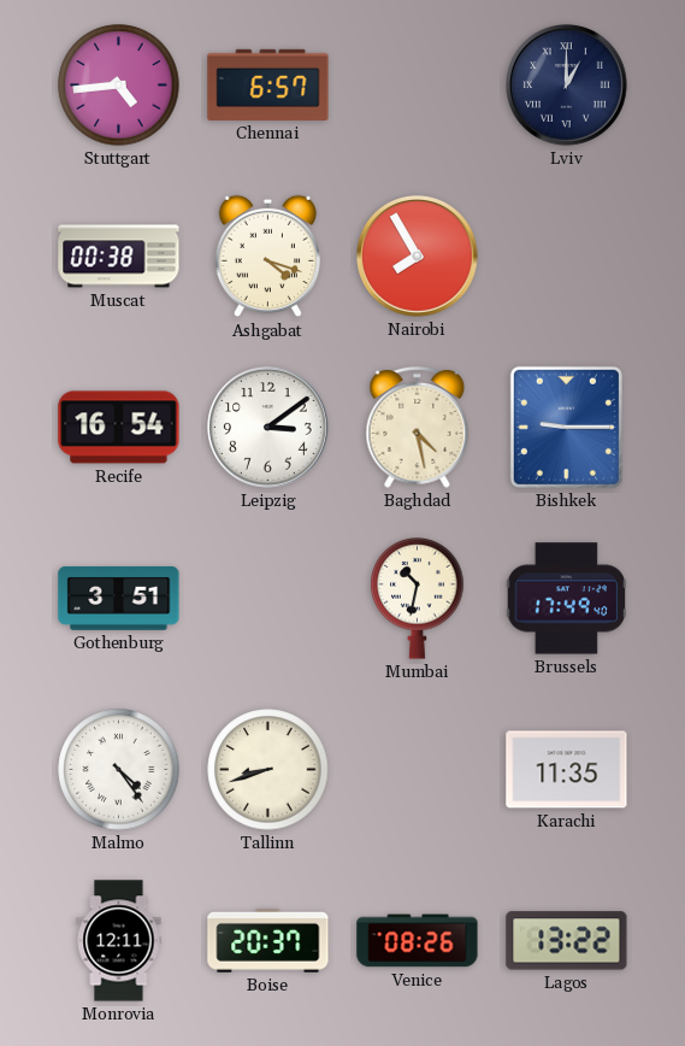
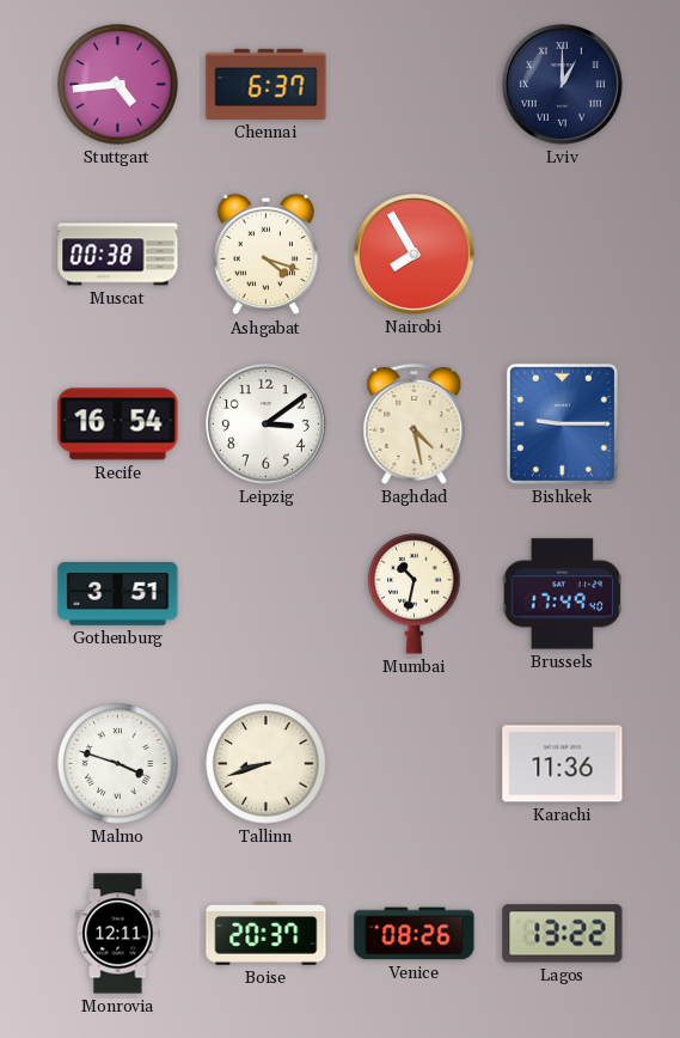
Chennai: 6:57 -> 6:37 (267, 84)
Malmo: 4:24 -> 3:48 (118, 764)
Karachi: 11:35 -> 11:36 (563, 764)
